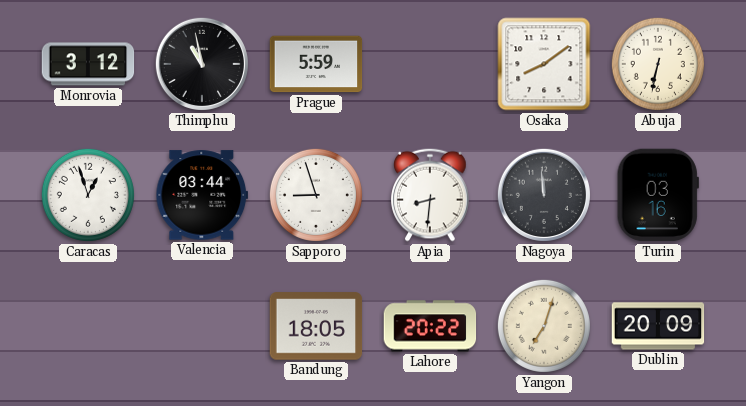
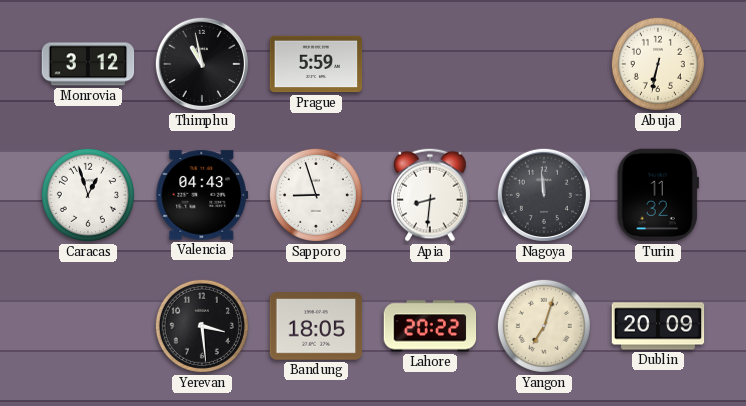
Osaka: 8:09 -> none (544, 64)
Valencia: 03:44 -> 04:43 (202, 195)
Turin: 03:16 -> 11:32 (658, 195)
Yerevan: none -> 3:29 (202, 326)
